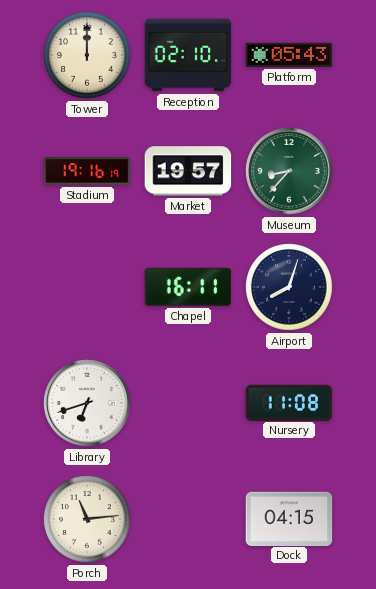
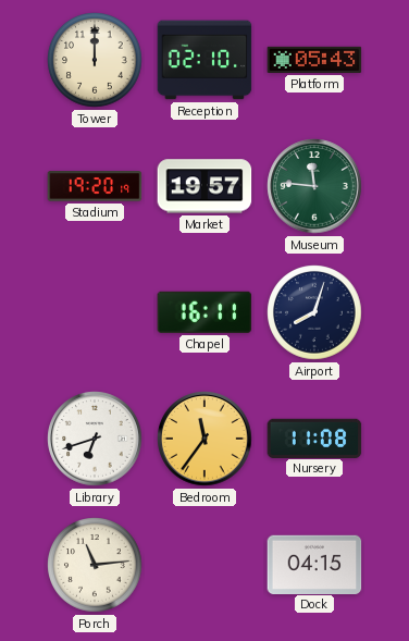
Stadium: 19:16 -> 19:20 (95, 186)
Museum: 8:37 -> 11:46 (314, 186)
Bedroom: none -> 11:36 (205, 439)
